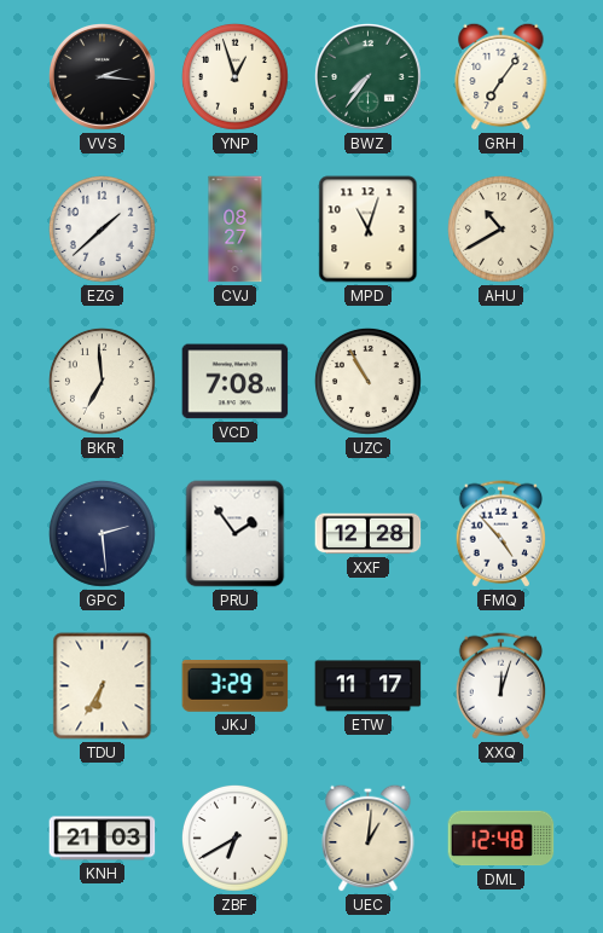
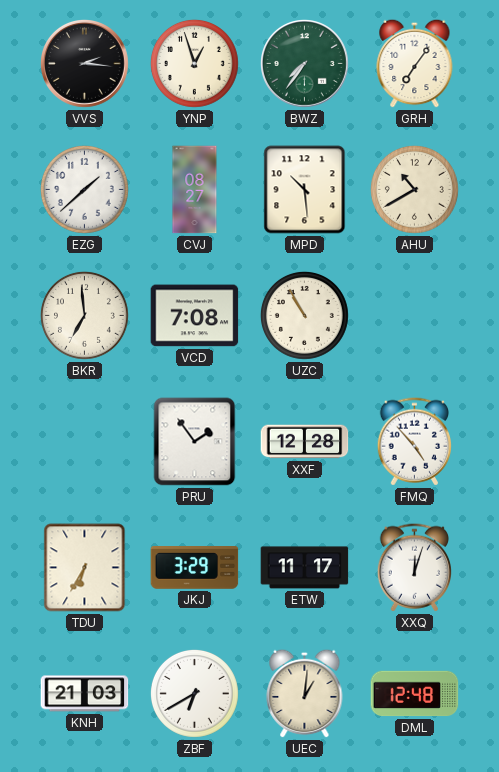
MPD: 11:03 -> 10:29 (305, 190)
GPC: 2:29 -> none (102, 533)
